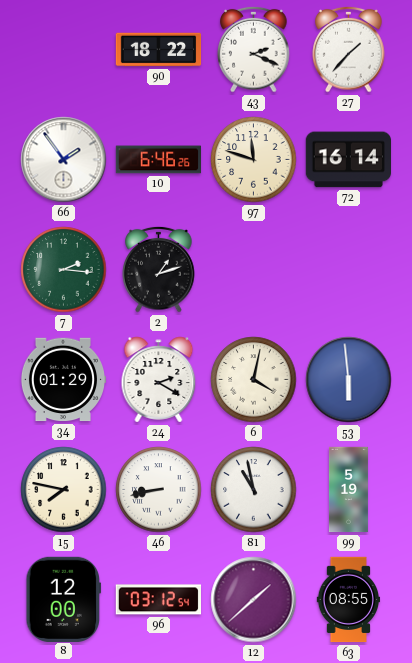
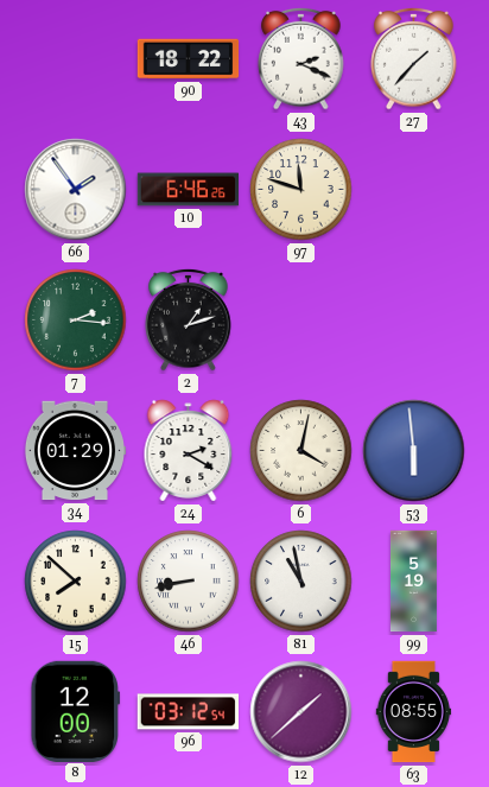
72: 16:14 -> none (348, 160)
15: 7:47 -> 7:52 (76, 582)
